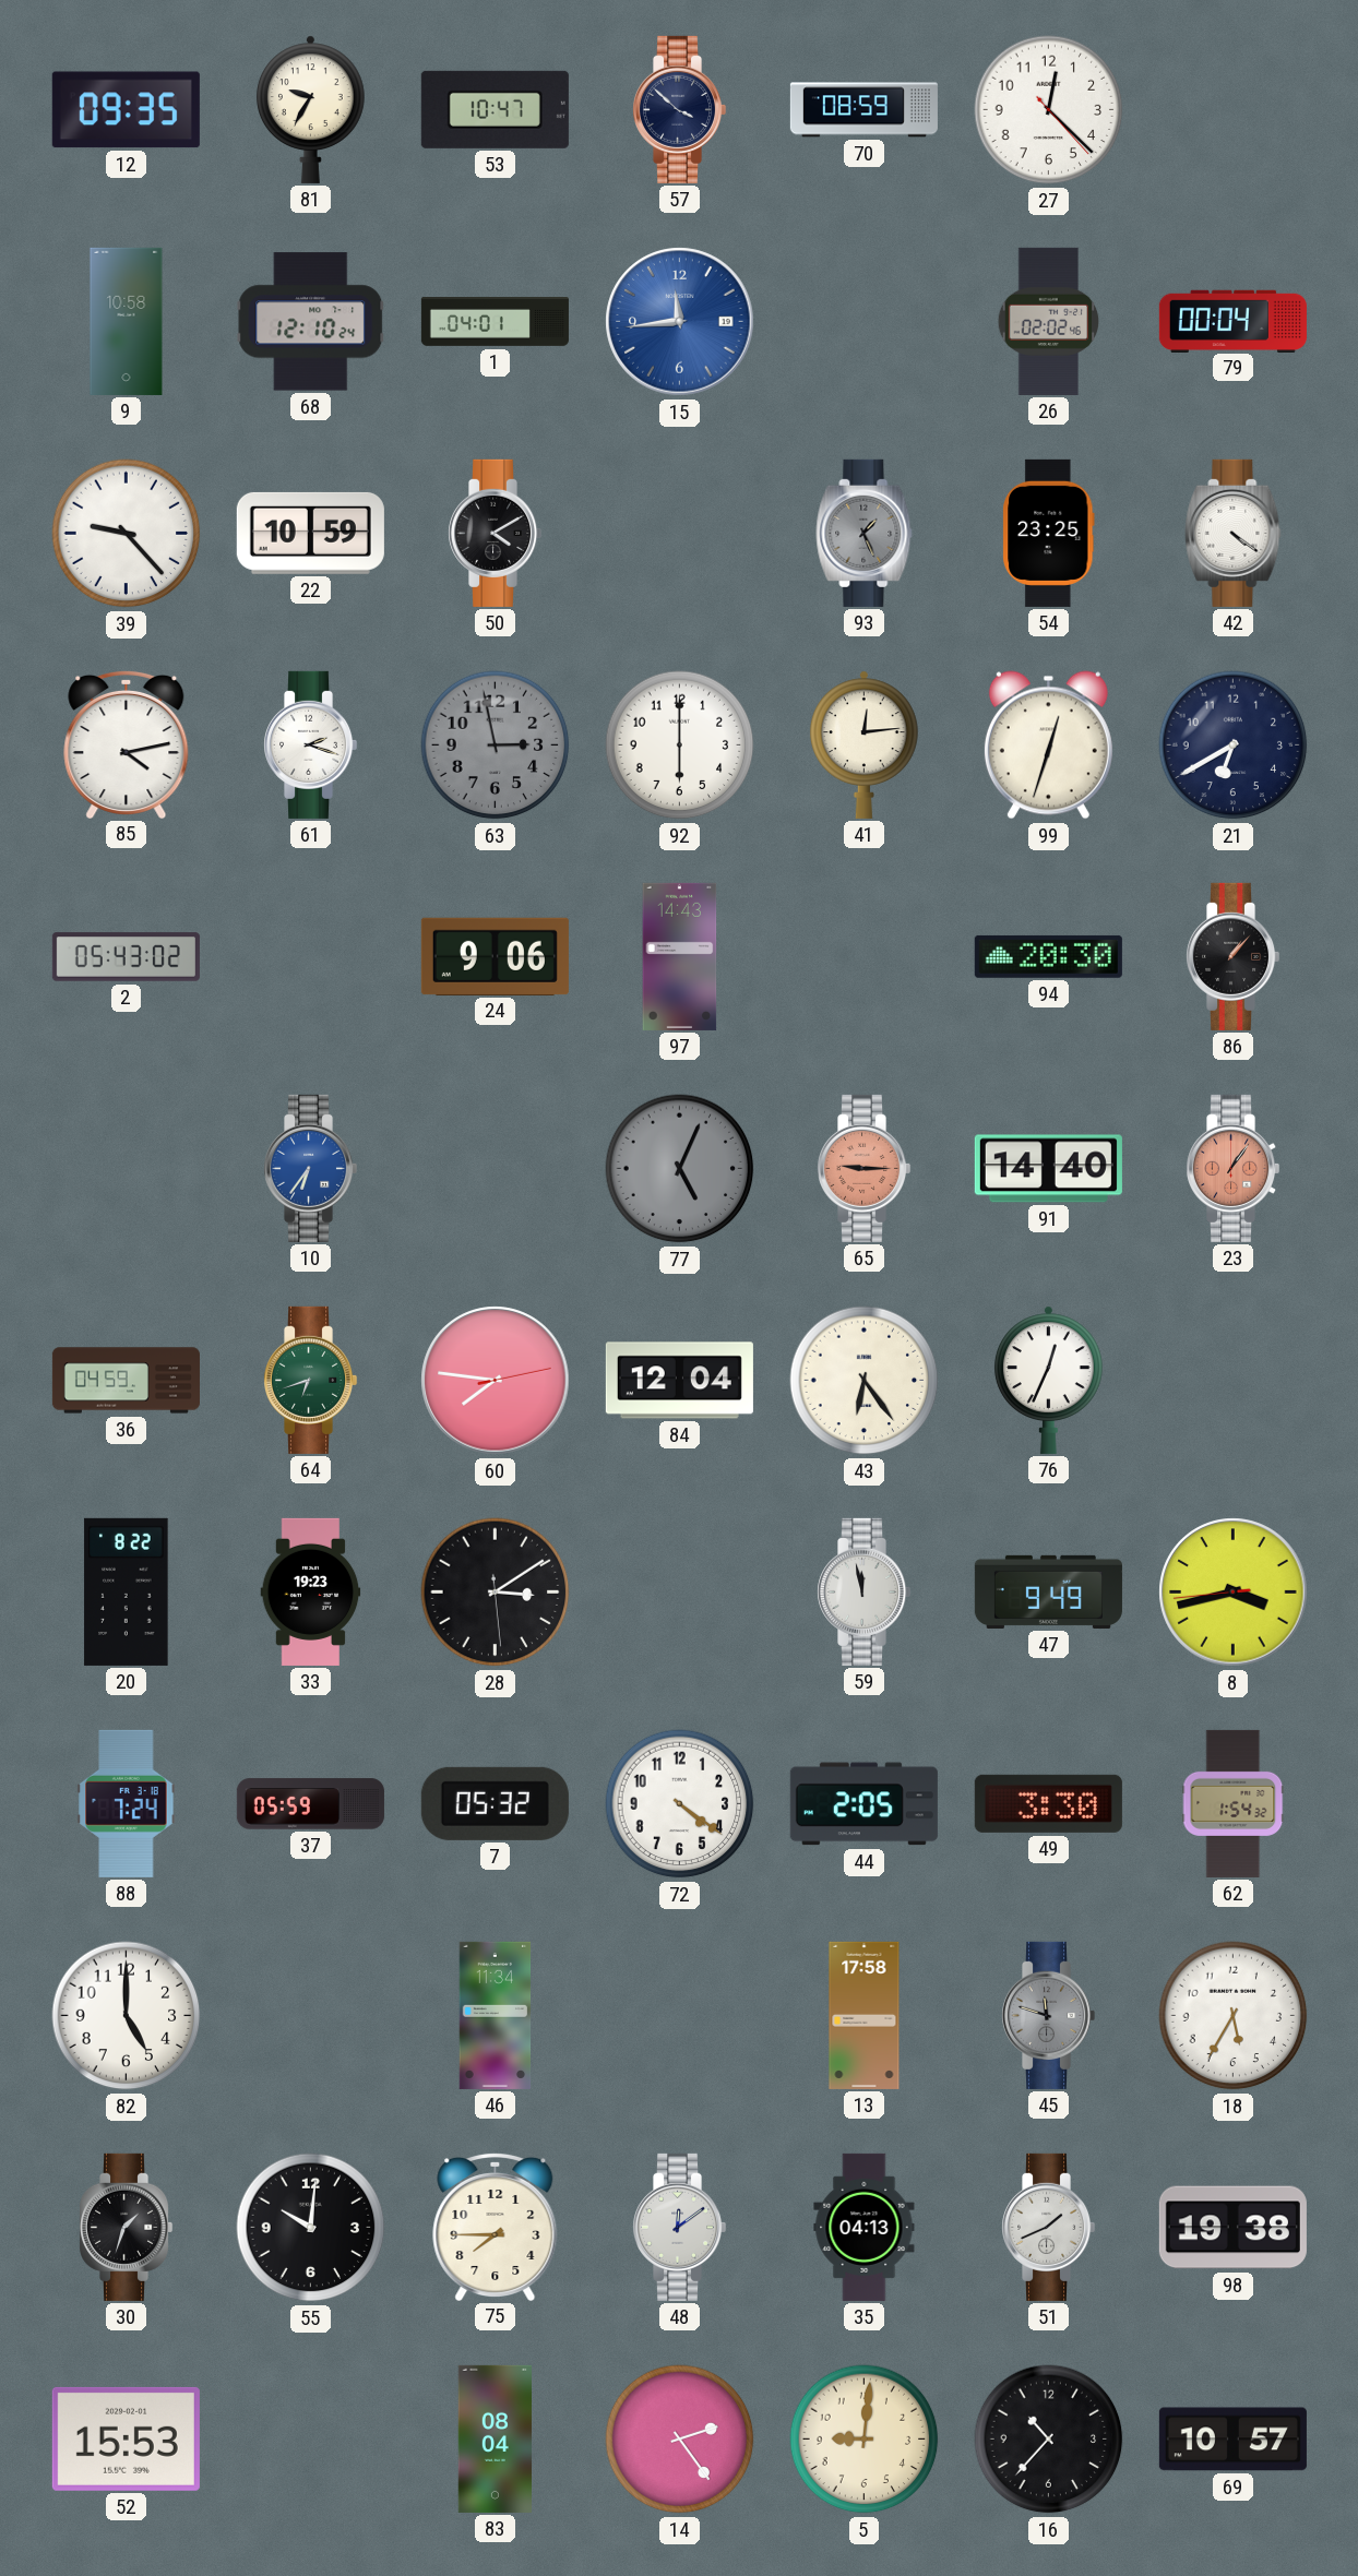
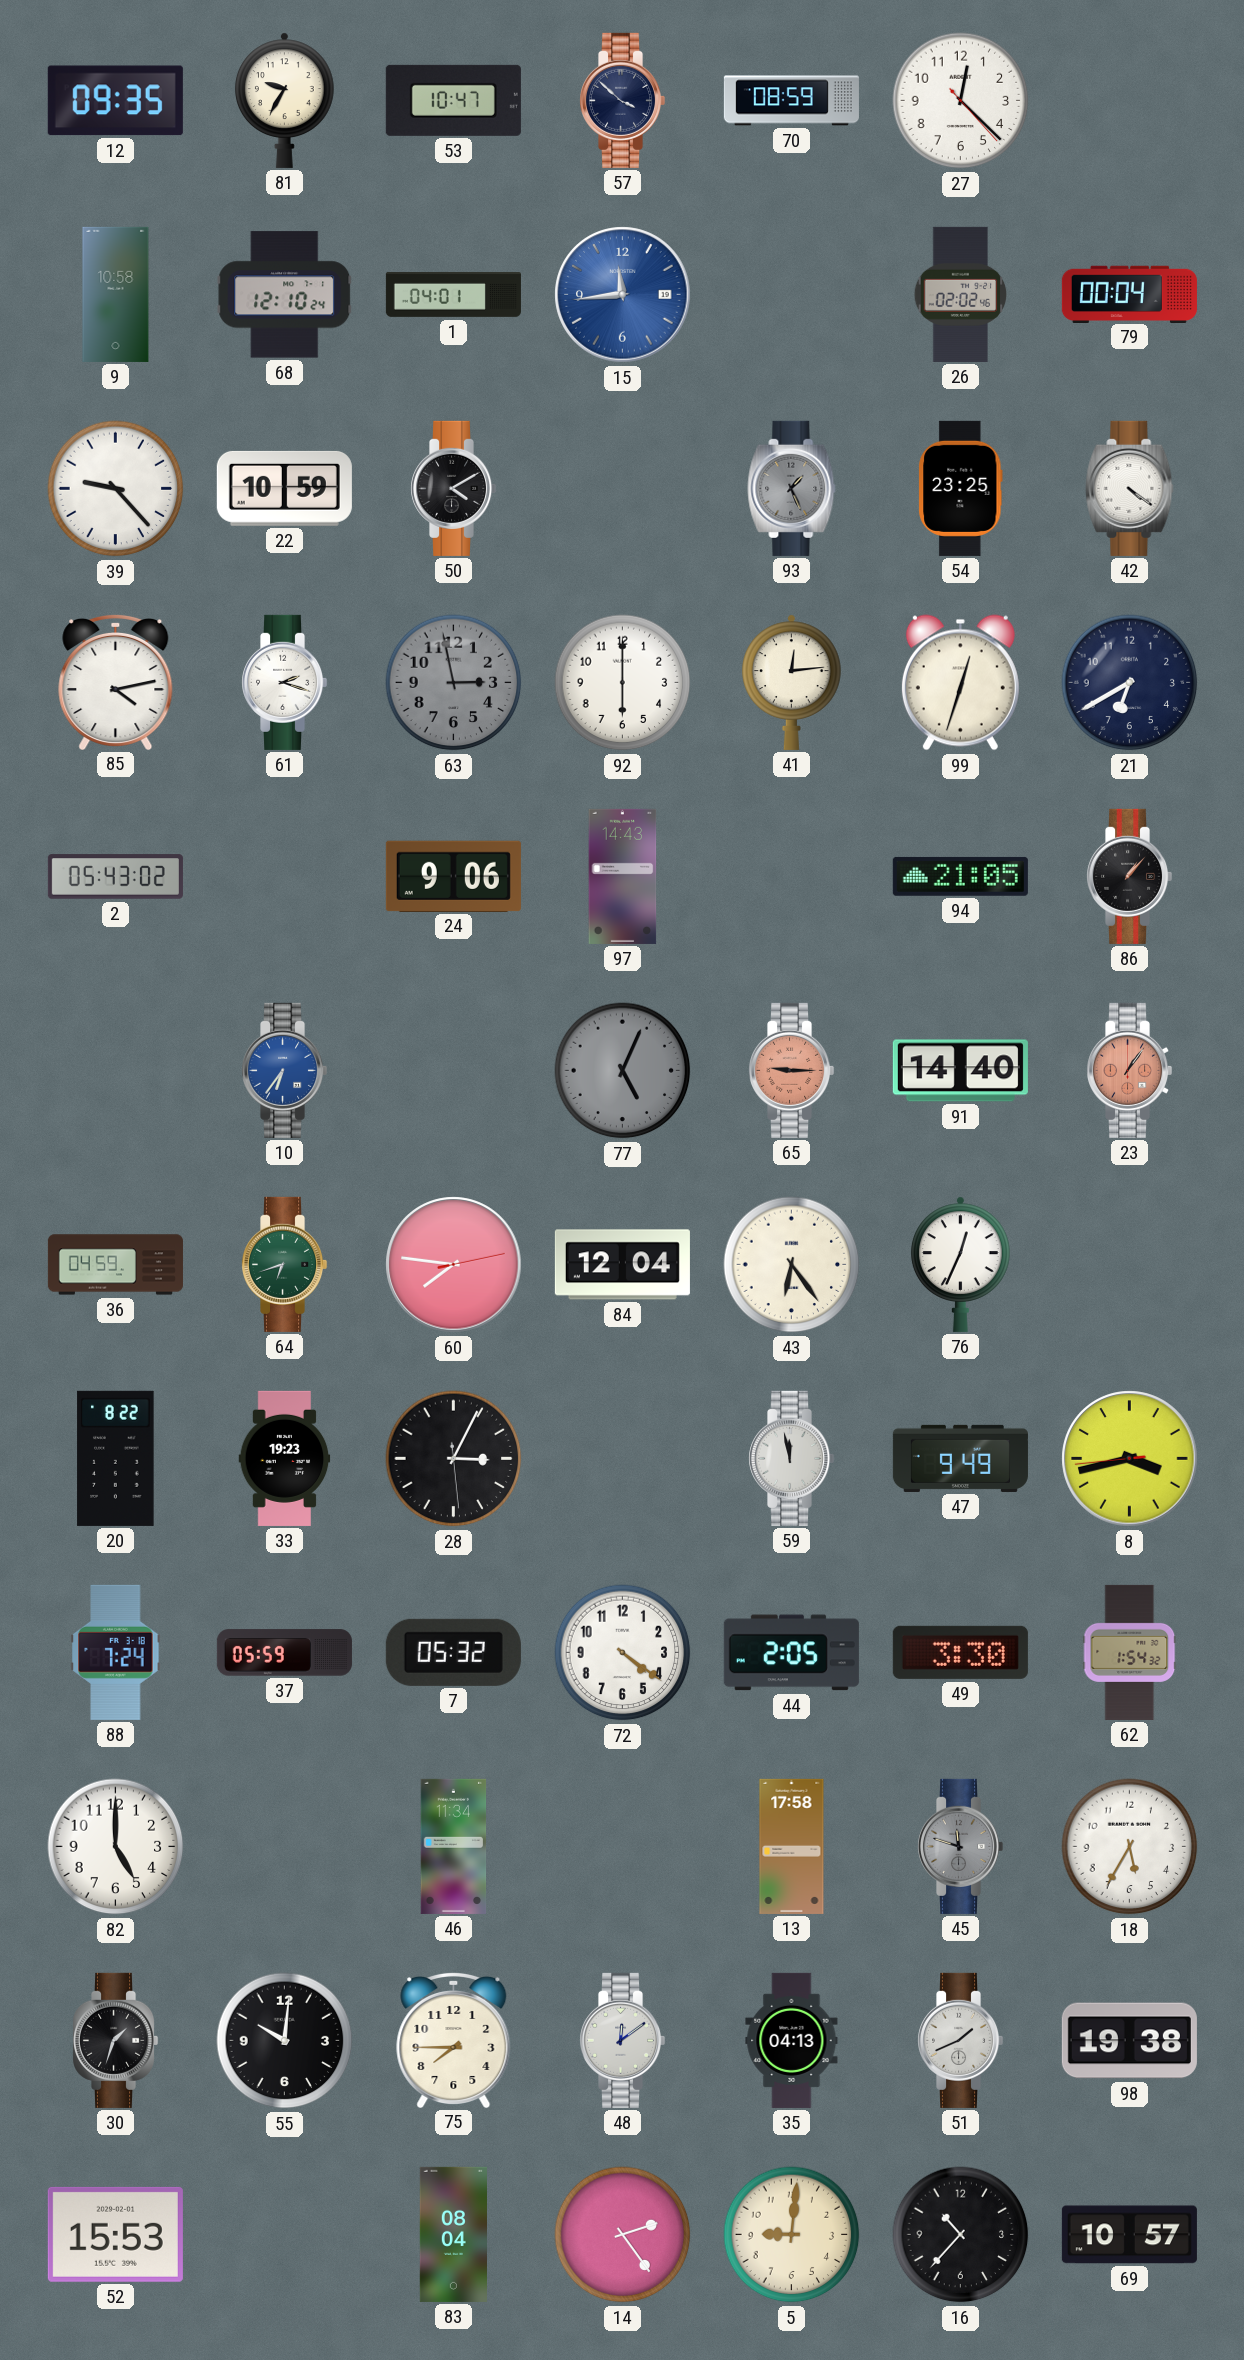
94: 20:30 -> 21:05 (960, 876)
28: 3:09 -> 3:04 (454, 1459)
